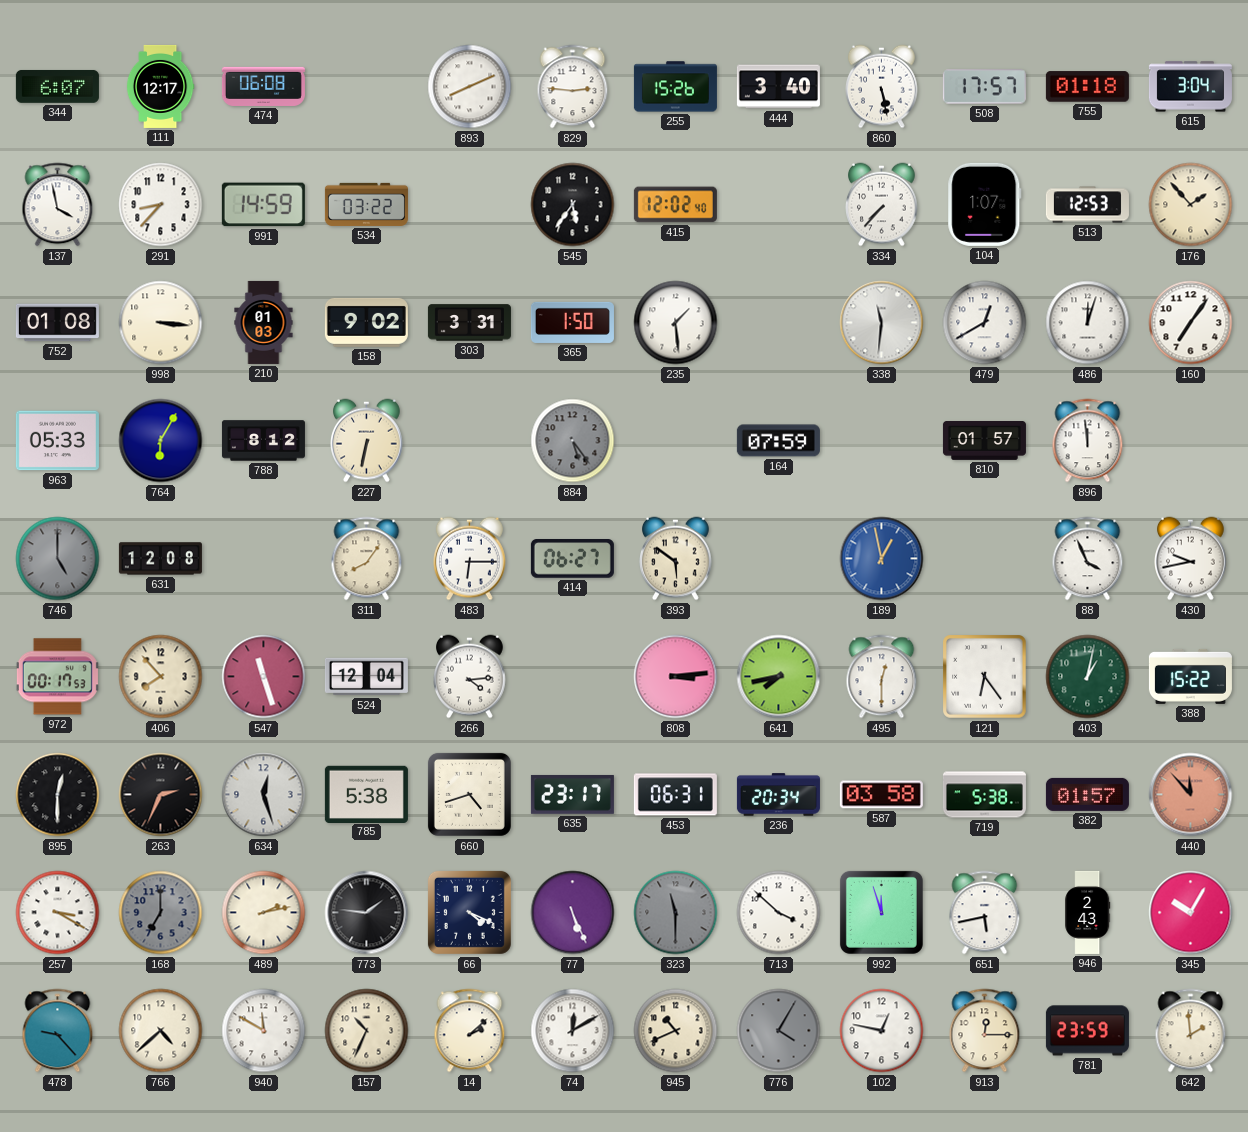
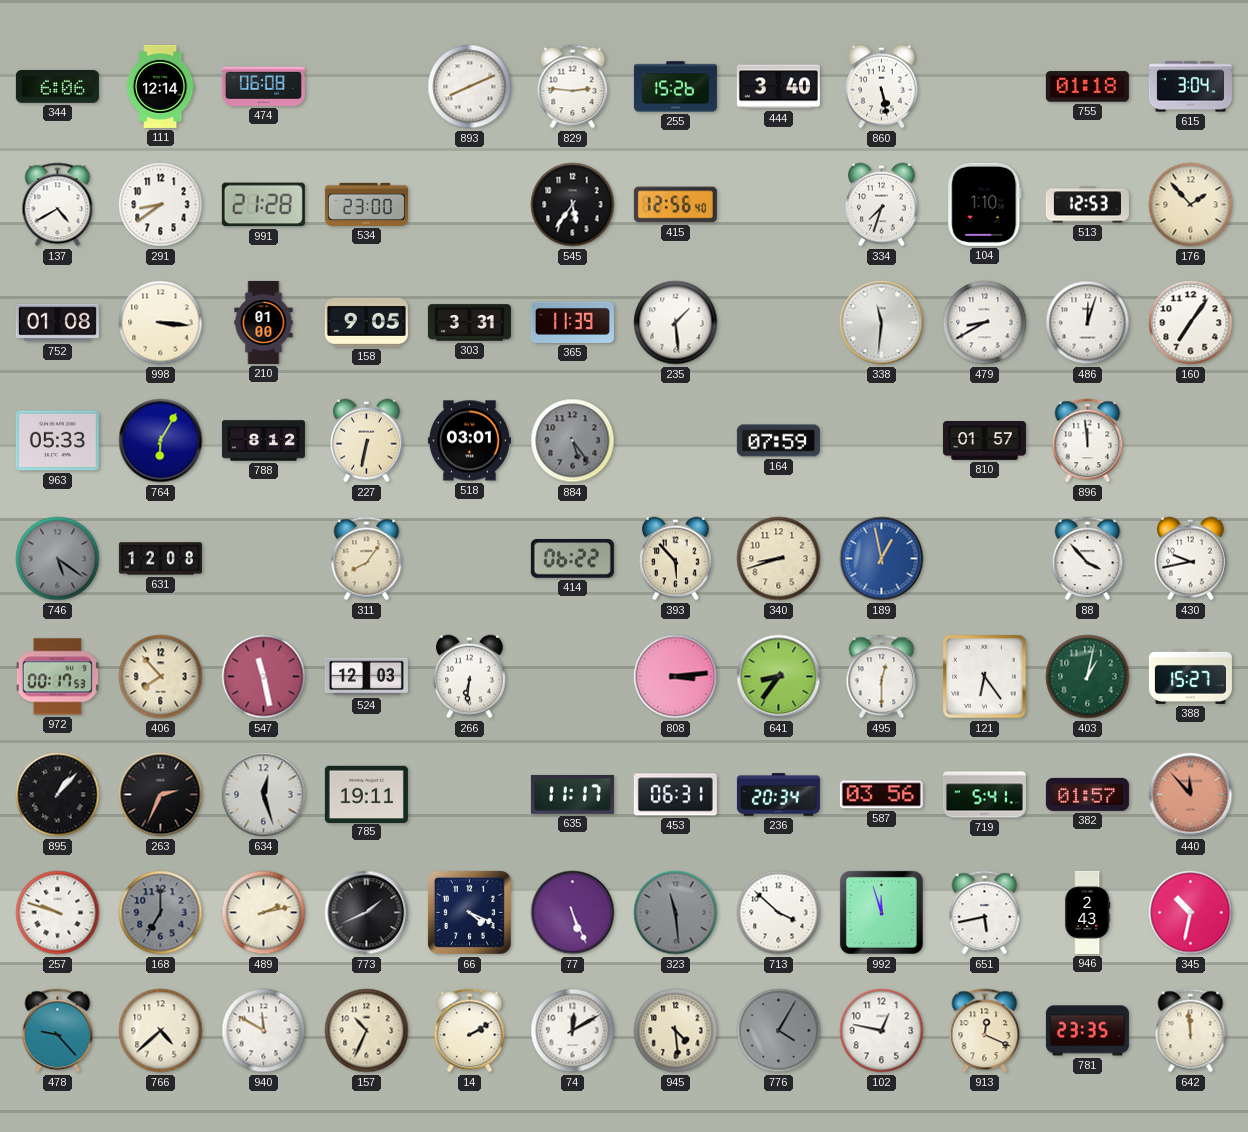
344: 6:07 -> 6:06 (57, 86)
111: 12:17 -> 12:14 (160, 86)
508: 17:57 -> none (984, 87)
137: 3:58 -> 4:40 (58, 205)
291: 8:37 -> 8:39 (161, 205)
991: 14:59 -> 21:28 (263, 205)
534: 03:22 -> 23:00 (366, 204)
415: 12:02 -> 12:56 (675, 205)
334: 7:37 -> 7:33 (882, 205)
104: 1:07 -> 1:10 (985, 204)
210: 01:03 -> 01:00 (264, 322)
158: 9:02 -> 9:05 (366, 322)
365: 1:50 -> 11:39 (572, 322)
479: 12:40 -> 8:40 (985, 323)
518: none -> 03:01 (469, 441)
746: 5:00 -> 5:21 (58, 559)
483: 6:15 -> none (470, 559)
414: 06:27 -> 06:22 (572, 559)
393: 5:51 -> 5:53 (676, 559)
340: none -> 8:42 (779, 559)
88: 3:56 -> 3:53 (1088, 559)
547: 11:27 -> 11:28 (264, 677)
524: 12:04 -> 12:03 (366, 677)
266: 4:14 -> 6:31 (470, 677)
641: 7:43 -> 8:36 (779, 677)
388: 15:22 -> 15:27 (1190, 676)
895: 12:30 -> 1:07 (58, 795)
785: 5:38 -> 19:11 (366, 794)
660: 4:42 -> none (469, 794)
635: 23:17 -> 11:17 (572, 795)
587: 03:58 -> 03:56 (881, 795)
719: 5:38 -> 5:41 (984, 795)
257: 3:20 -> 9:48 (58, 913)
773: 1:46 -> 1:41 (367, 913)
323: 11:30 -> 11:29 (676, 913)
345: 10:05 -> 10:32 (1191, 913)
14: 2:08 -> 2:10 (470, 1031)
945: 10:41 -> 4:29 (676, 1031)
913: 12:15 -> 12:19 (985, 1031)
781: 23:59 -> 23:35 (1087, 1031)
642: 1:59 -> 11:59 (1191, 1031)
